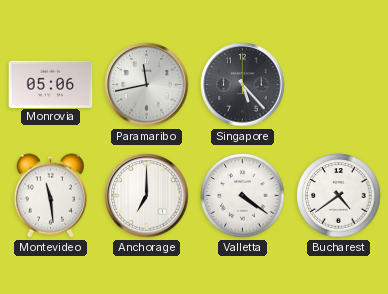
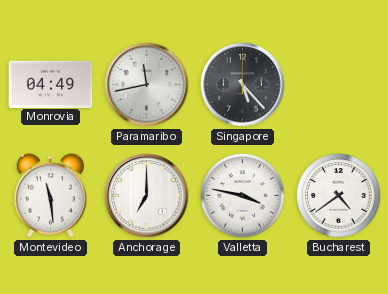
Monrovia: 05:06 -> 04:49 (51, 84)
Valletta: 4:21 -> 3:47 (243, 196)
